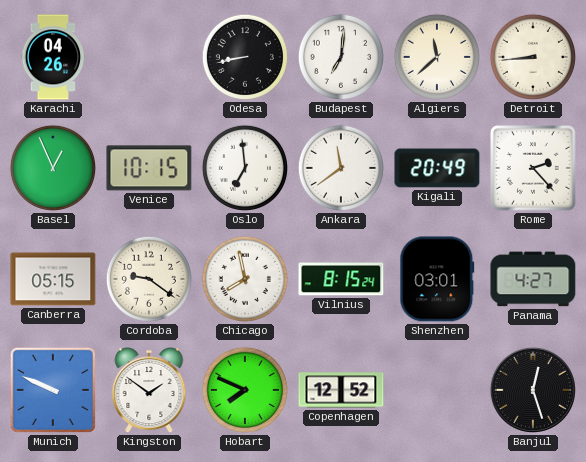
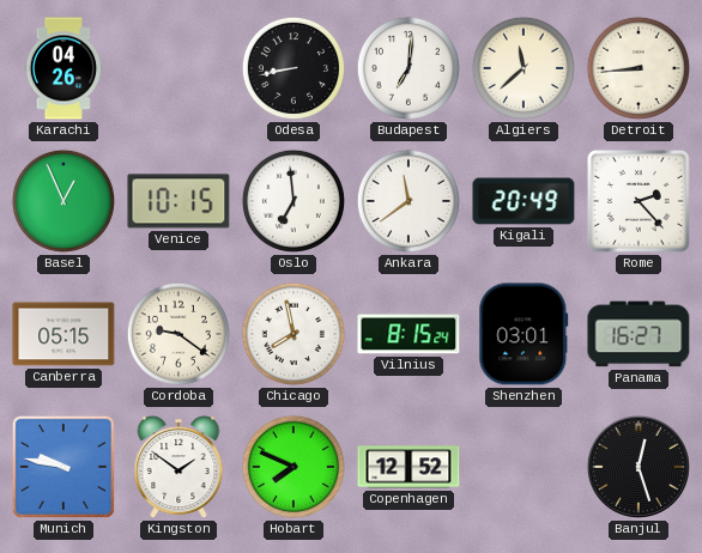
Panama: 4:27 -> 16:27 (639, 334)
Munich: 9:49 -> 9:47 (63, 467)
